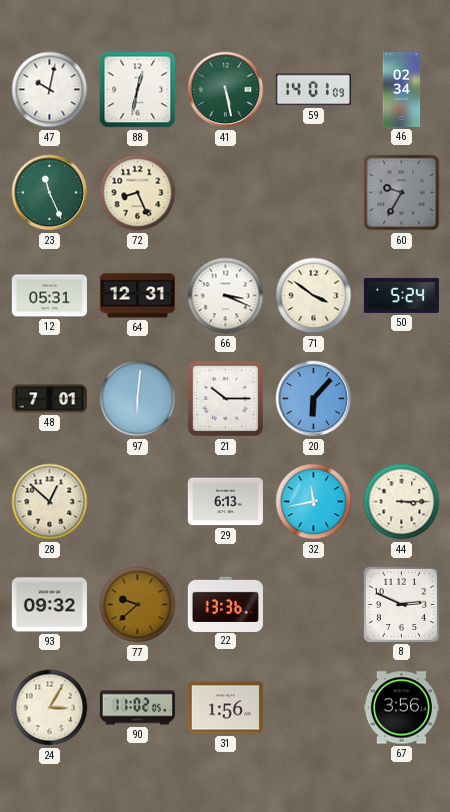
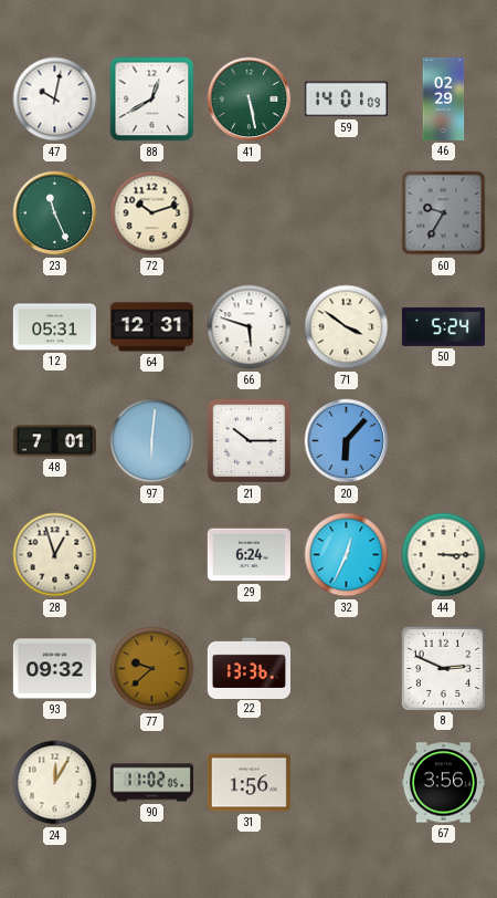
88: 12:32 -> 12:40 (152, 100)
46: 02:34 -> 02:29 (444, 98)
72: 8:26 -> 10:12 (152, 213)
66: 3:19 -> 5:48 (250, 327)
28: 12:52 -> 12:57 (55, 555)
29: 6:13 -> 6:24 (248, 555)
32: 11:43 -> 12:34 (347, 555)
24: 3:05 -> 12:05 (55, 783)
